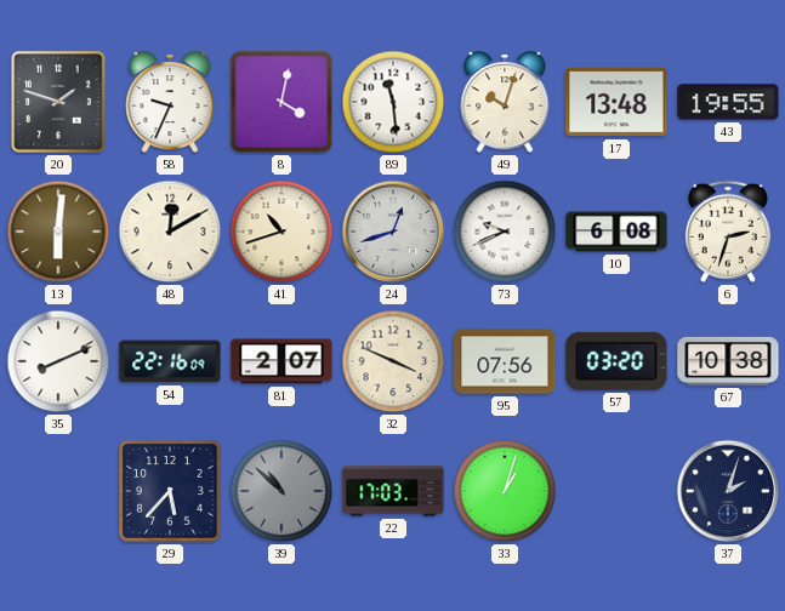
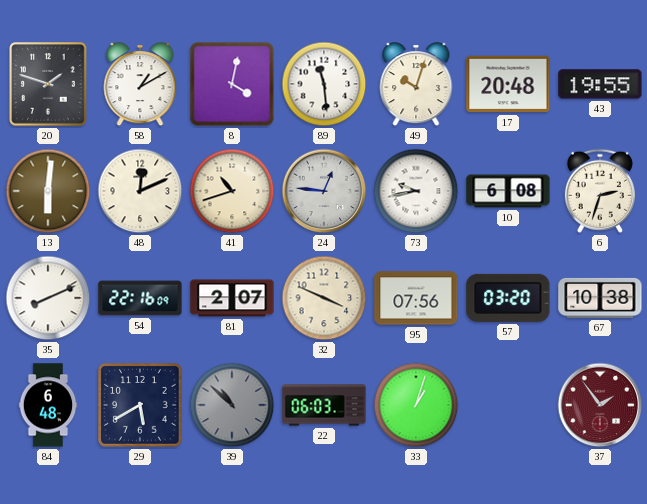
58: 9:34 -> 1:10 (140, 85)
17: 13:48 -> 20:48 (508, 84)
48: 12:10 -> 12:11 (140, 191)
24: 12:42 -> 12:46 (324, 191)
73: 9:41 -> 9:43 (416, 191)
84: none -> 6:48 (48, 405)
29: 5:37 -> 5:40 (141, 406)
22: 17:03 -> 06:03 (324, 405)
37: 2:03 -> 1:54 (600, 405)
37 dial: navy -> burgundy (600, 405)
